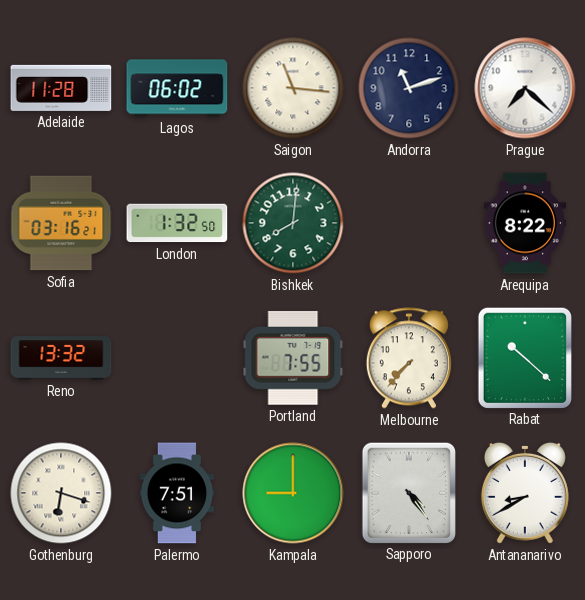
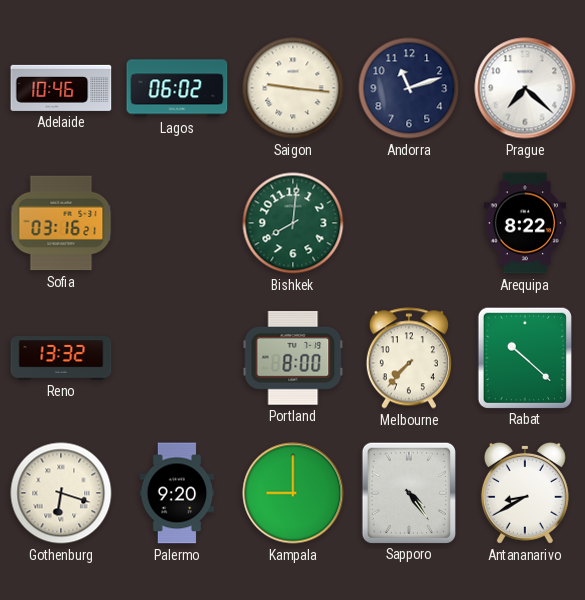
Adelaide: 11:28 -> 10:46 (61, 88)
Saigon: 11:16 -> 9:16 (293, 88)
London: 1:32 -> none (177, 223)
Portland: 7:55 -> 8:00 (293, 358)
Palermo: 7:51 -> 9:20 (177, 493)
